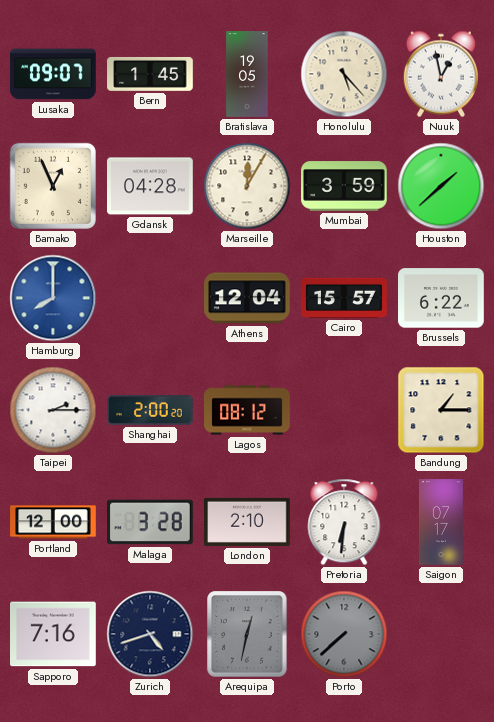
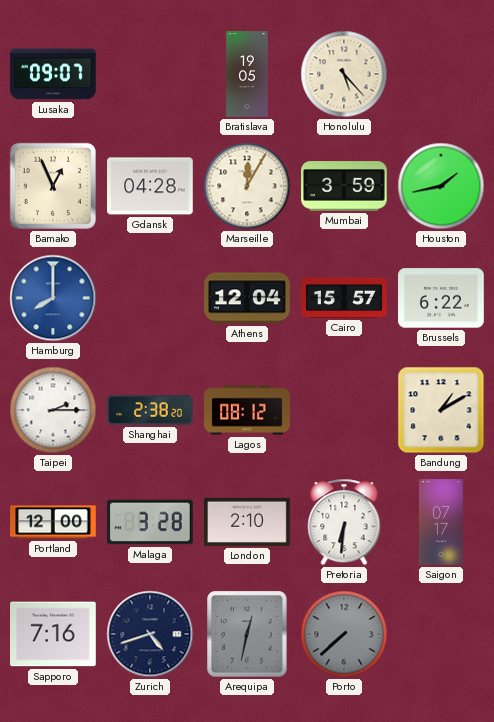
Bern: 1:45 -> none (150, 74)
Nuuk: 12:58 -> none (440, 74)
Houston: 1:38 -> 1:43 (441, 186)
Shanghai: 2:00 -> 2:38 (150, 411)
Bandung: 1:15 -> 1:10 (441, 410)
